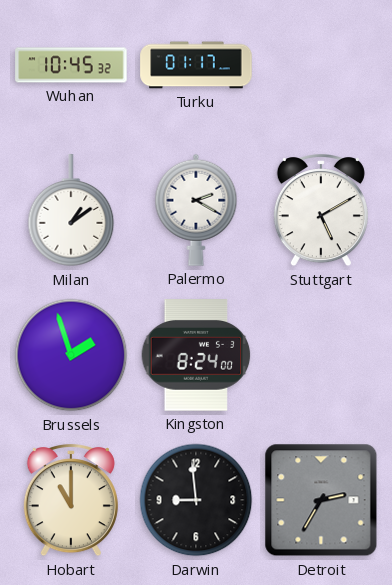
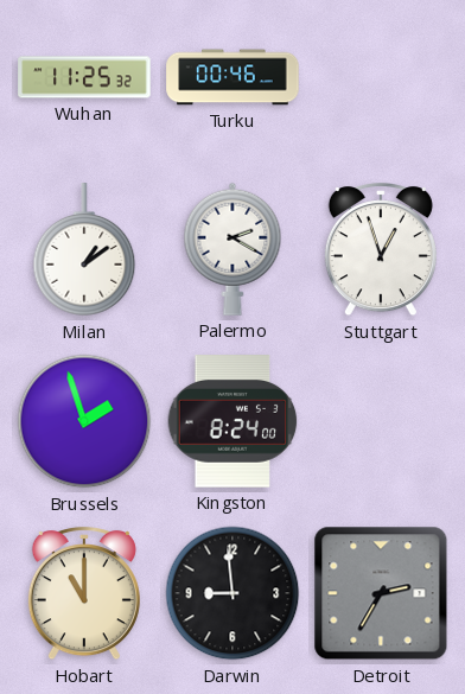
Wuhan: 10:45 -> 11:25 (84, 77)
Turku: 01:17 -> 00:46 (232, 77)
Stuttgart: 5:10 -> 12:57 (381, 250)
